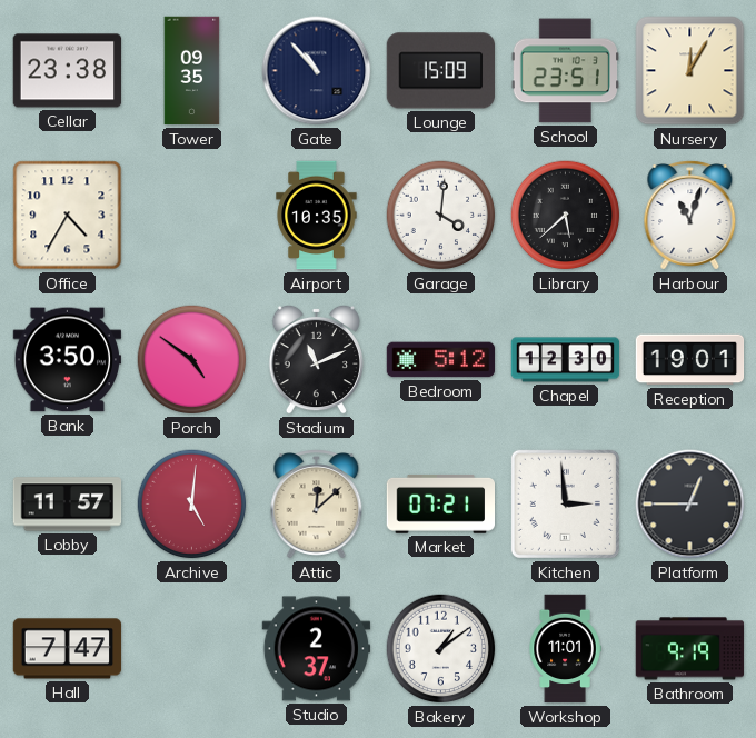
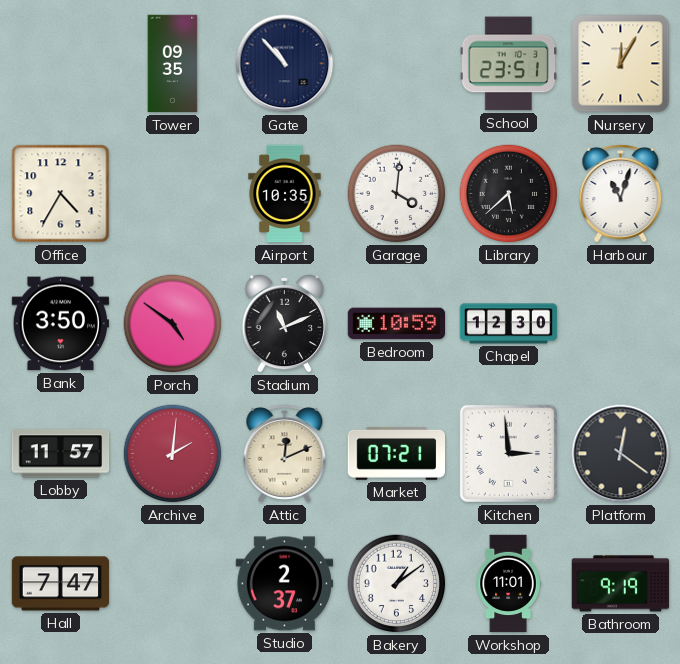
Cellar: 23:38 -> none (68, 71)
Lounge: 15:09 -> none (440, 71)
Bedroom: 5:12 -> 10:59 (397, 324)
Reception: 19:01 -> none (690, 360)
Archive: 5:01 -> 2:01 (173, 454)
Attic: 12:08 -> 12:11 (285, 454)
Platform: 12:45 -> 12:21 (621, 454)
